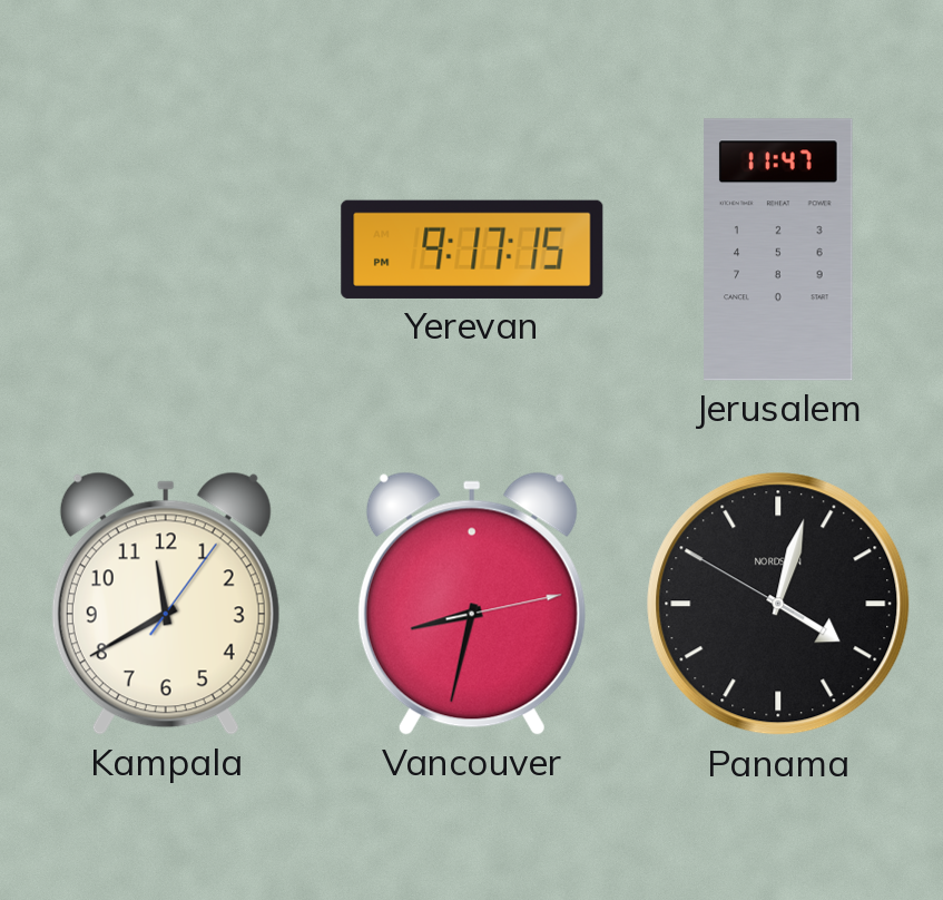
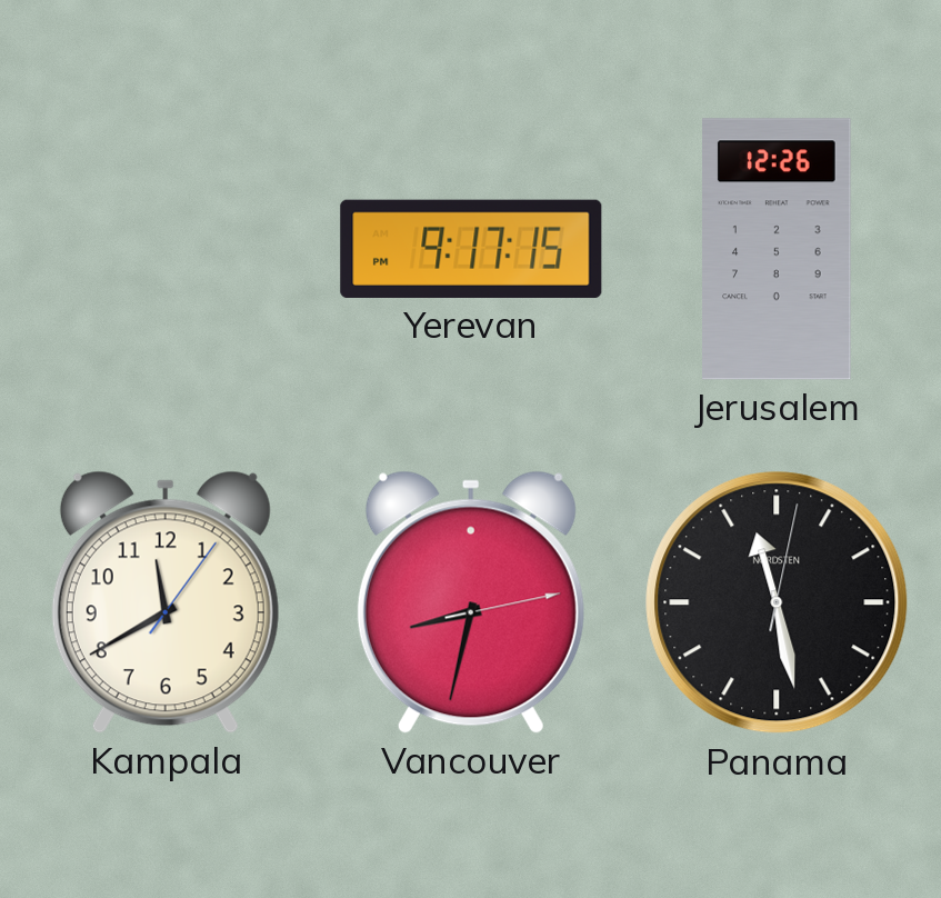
Jerusalem: 11:47 -> 12:26 (777, 249)
Panama: 4:02 -> 11:28 (777, 602)
